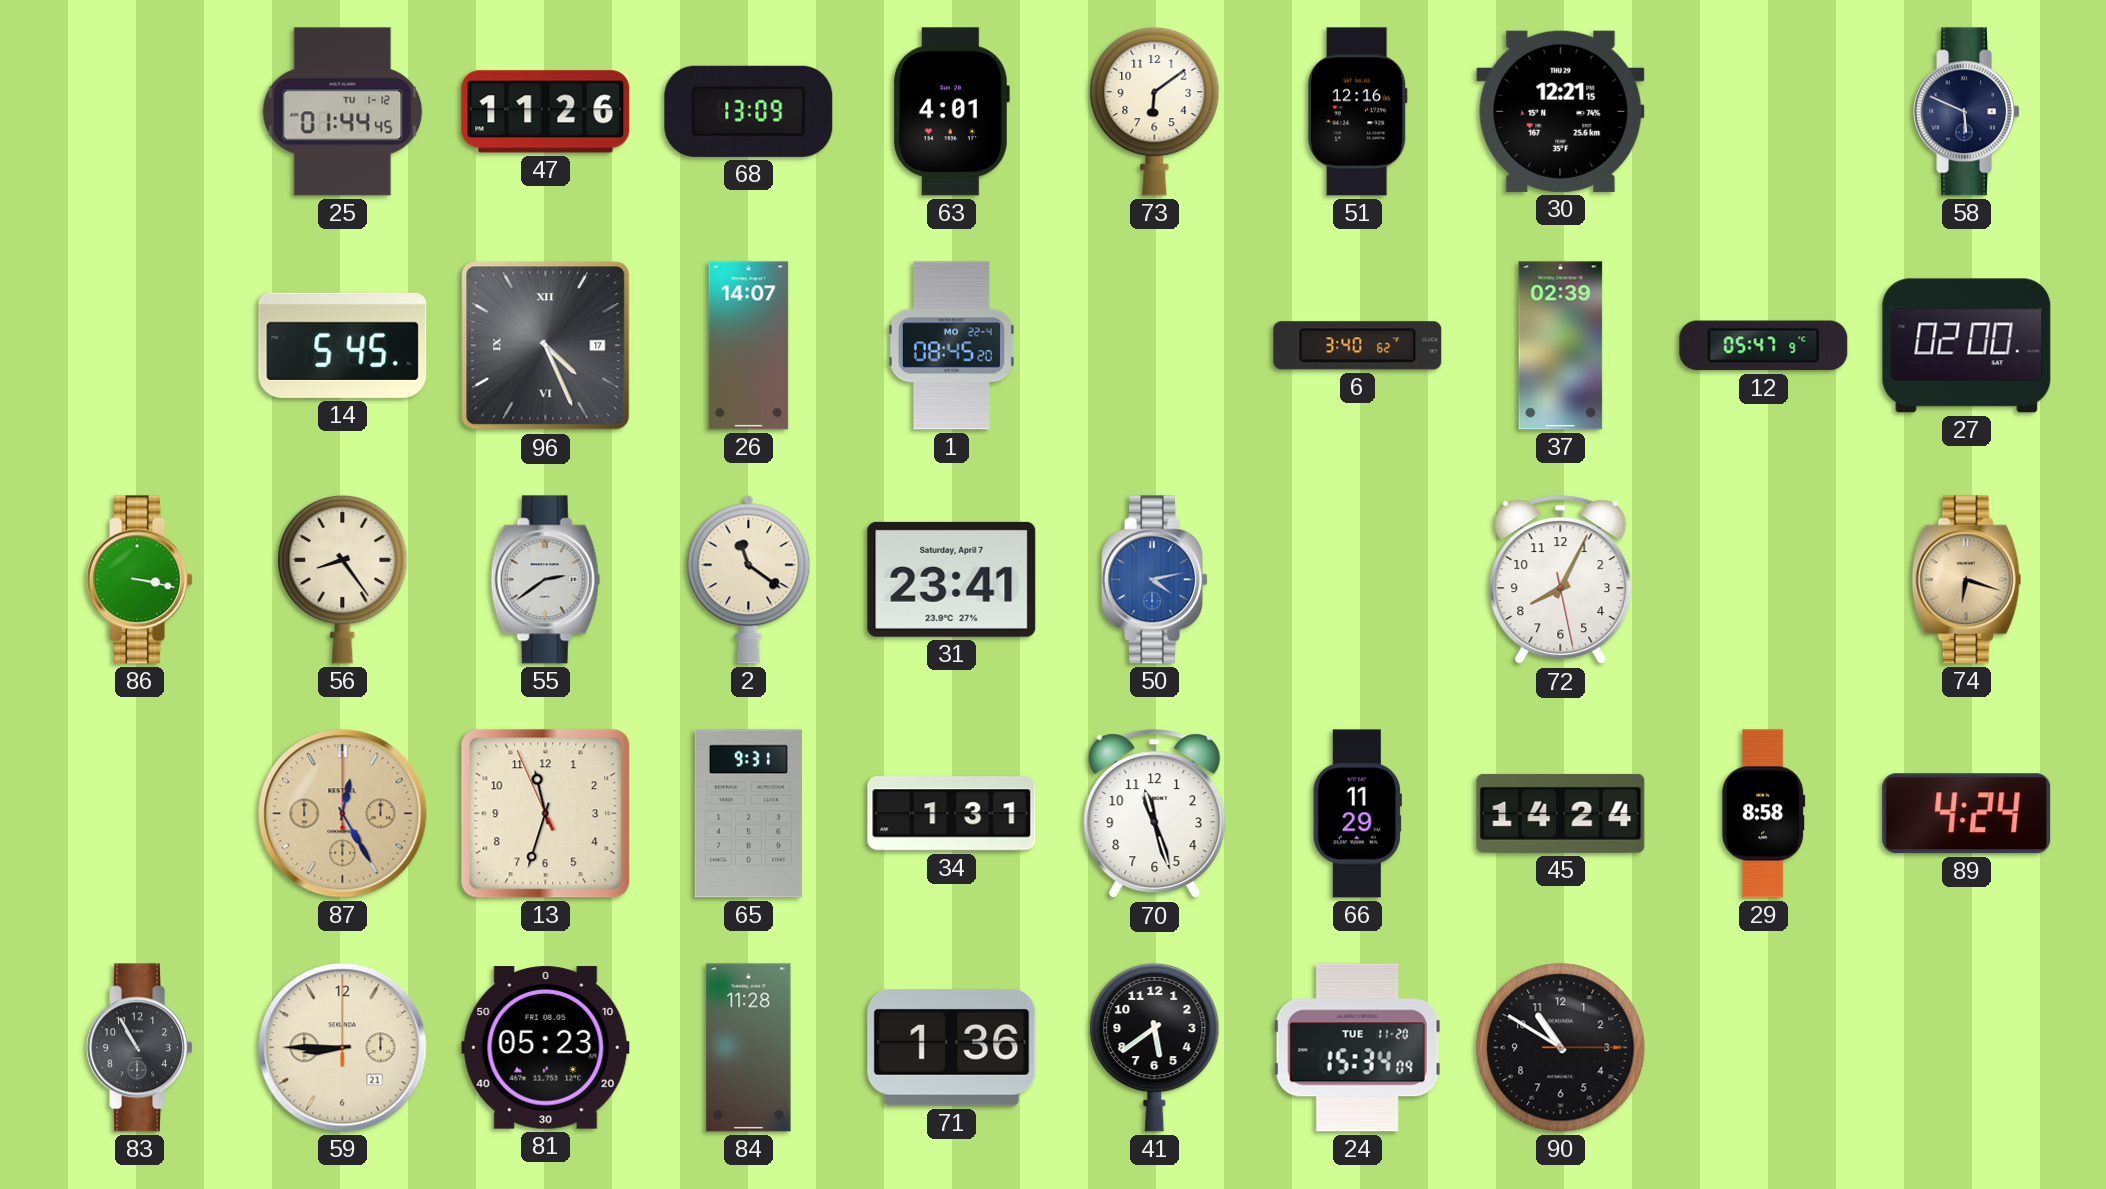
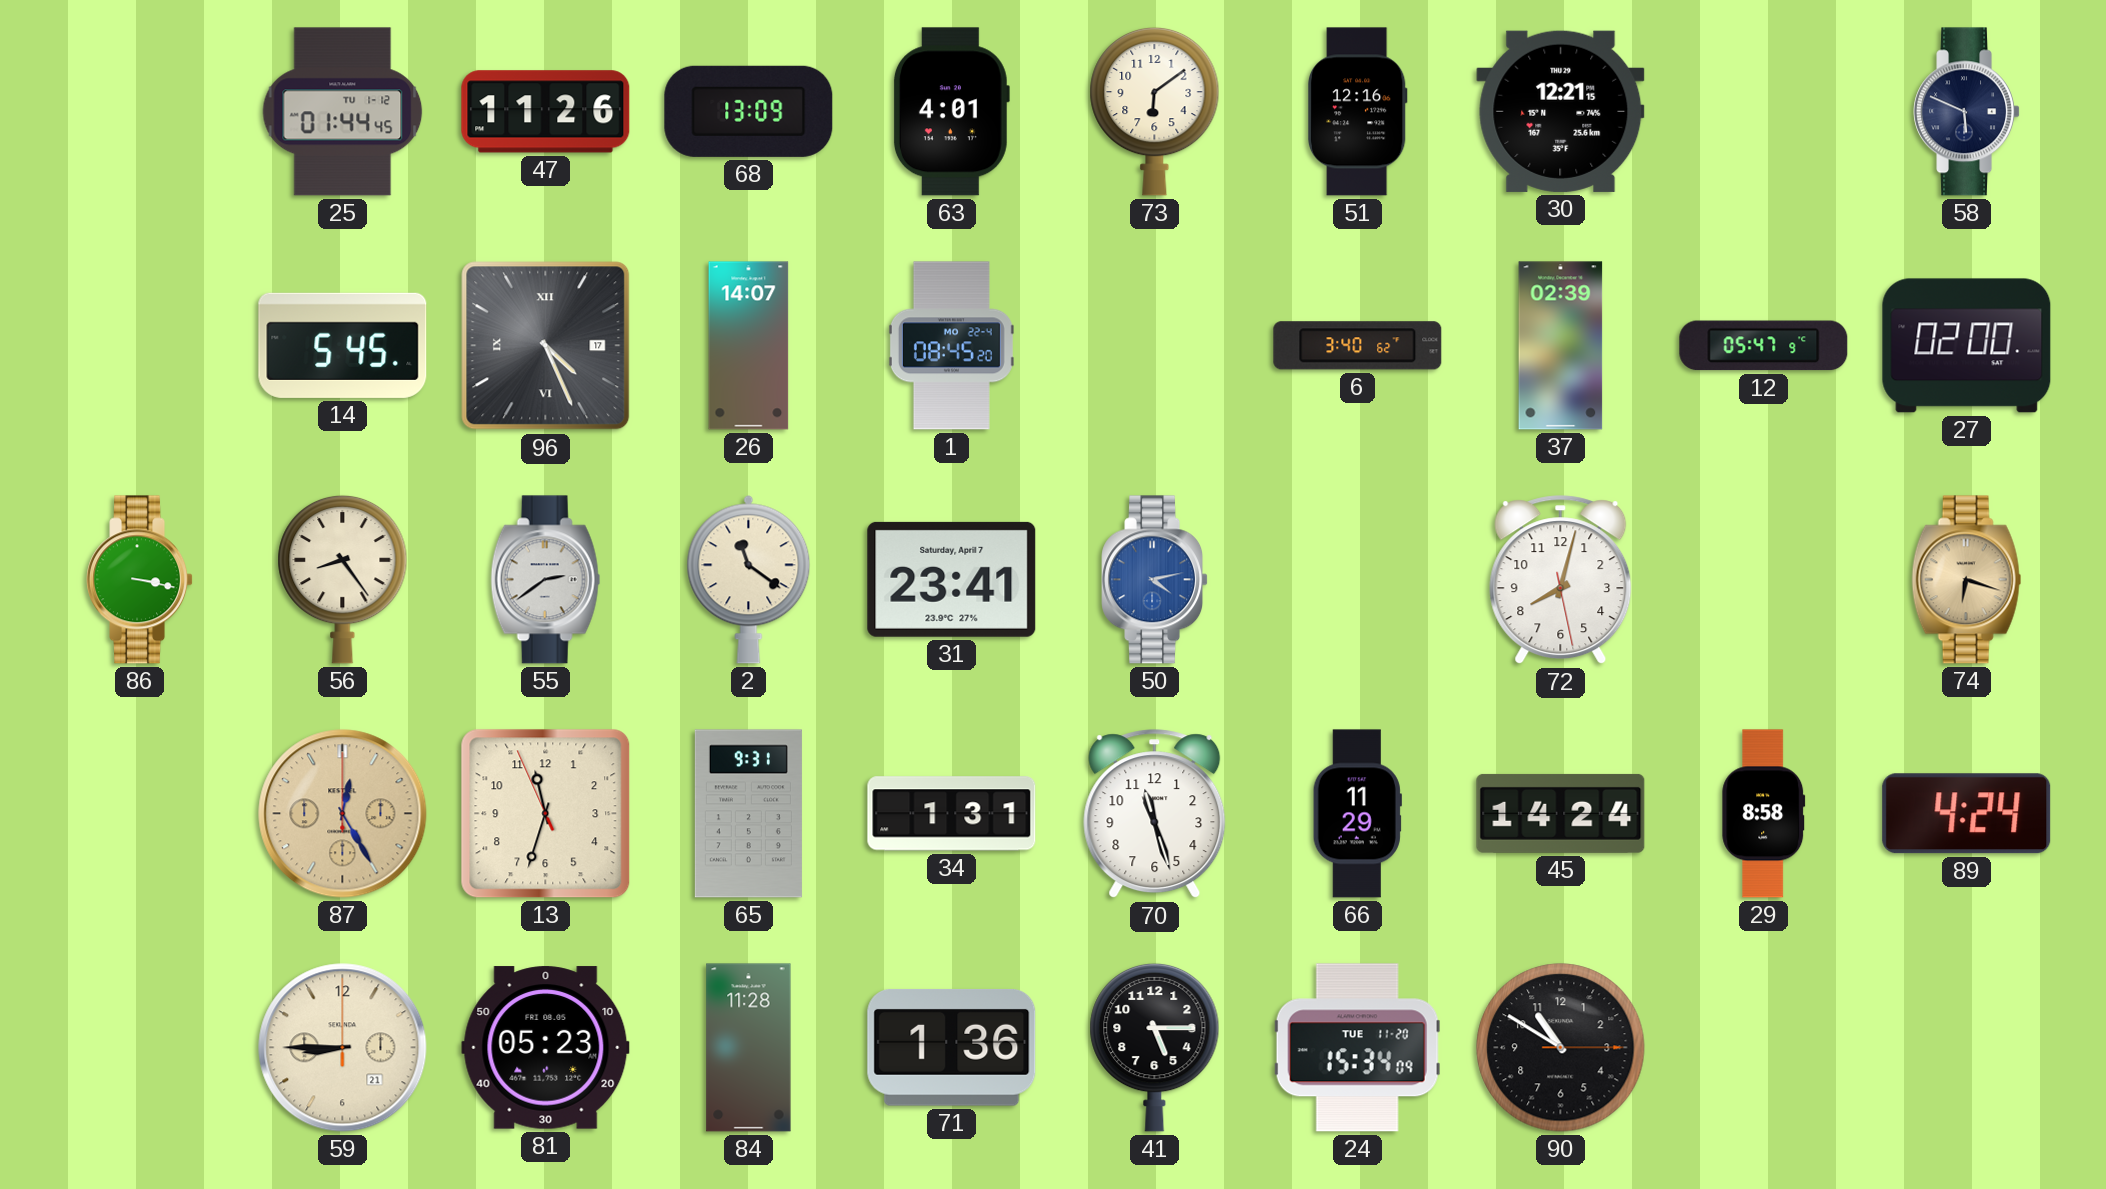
72: 8:04 -> 8:02 (1561, 580)
83: 10:55 -> none (140, 1048)
41: 5:39 -> 5:15 (1155, 1047)
